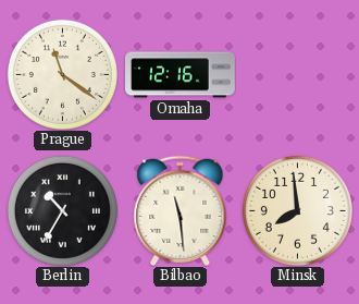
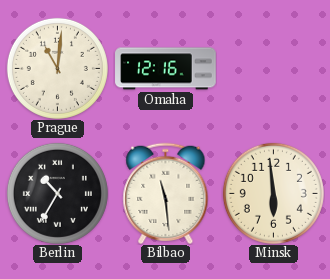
Prague: 11:21 -> 11:01 (57, 68)
Minsk: 7:59 -> 5:59 (273, 193)
